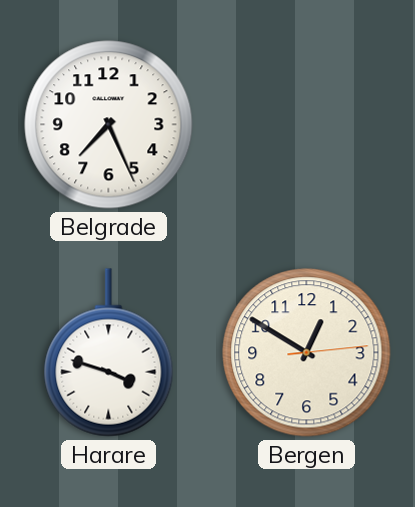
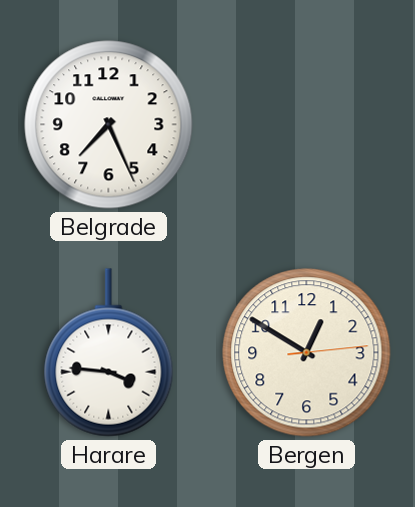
Harare: 3:48 -> 3:46 (109, 353)
